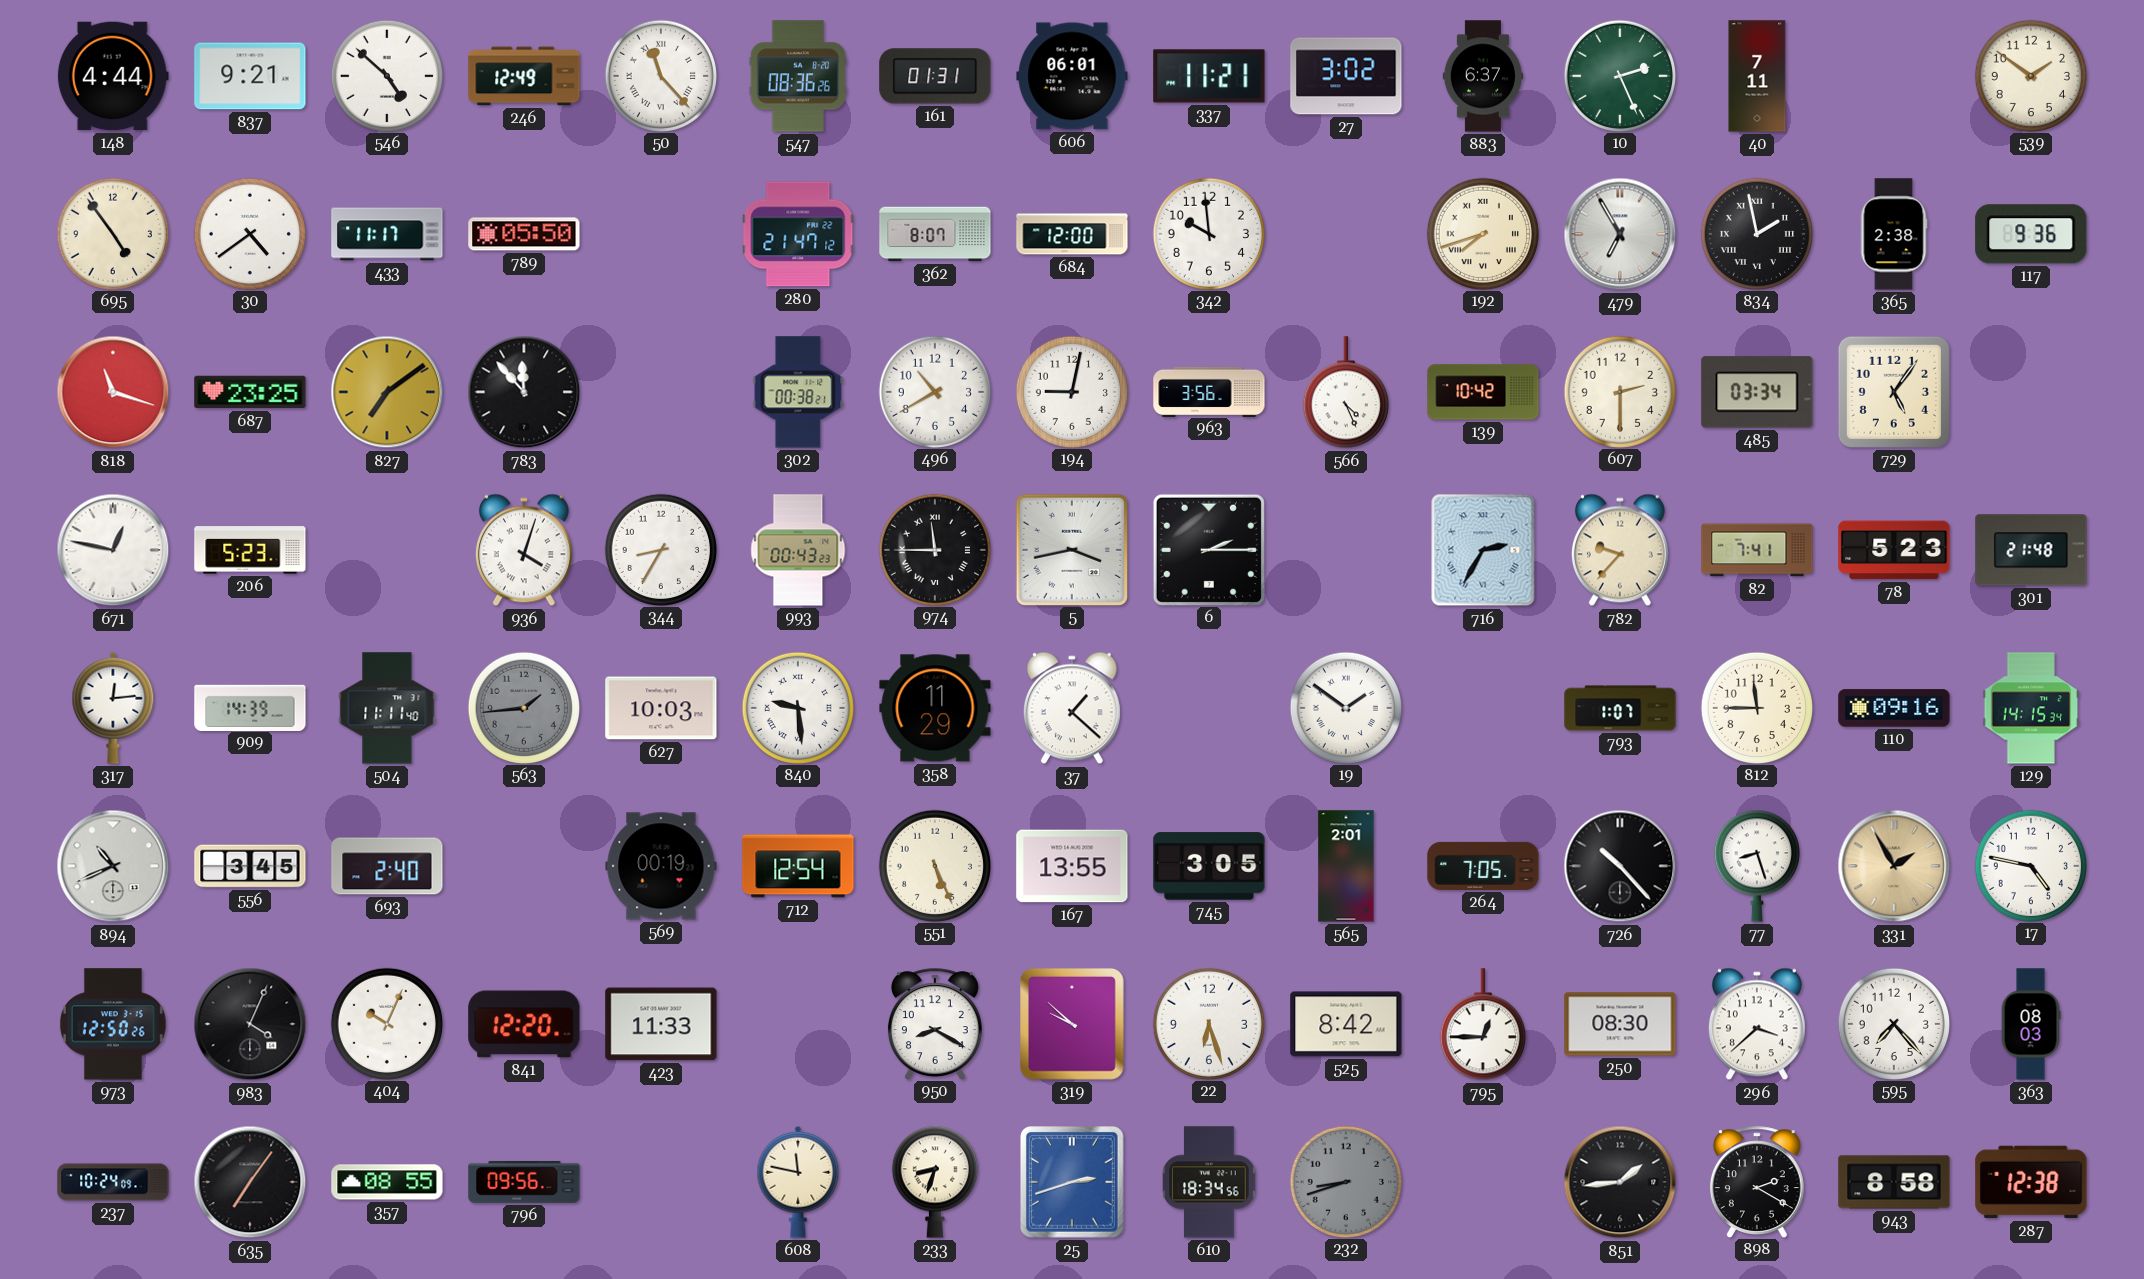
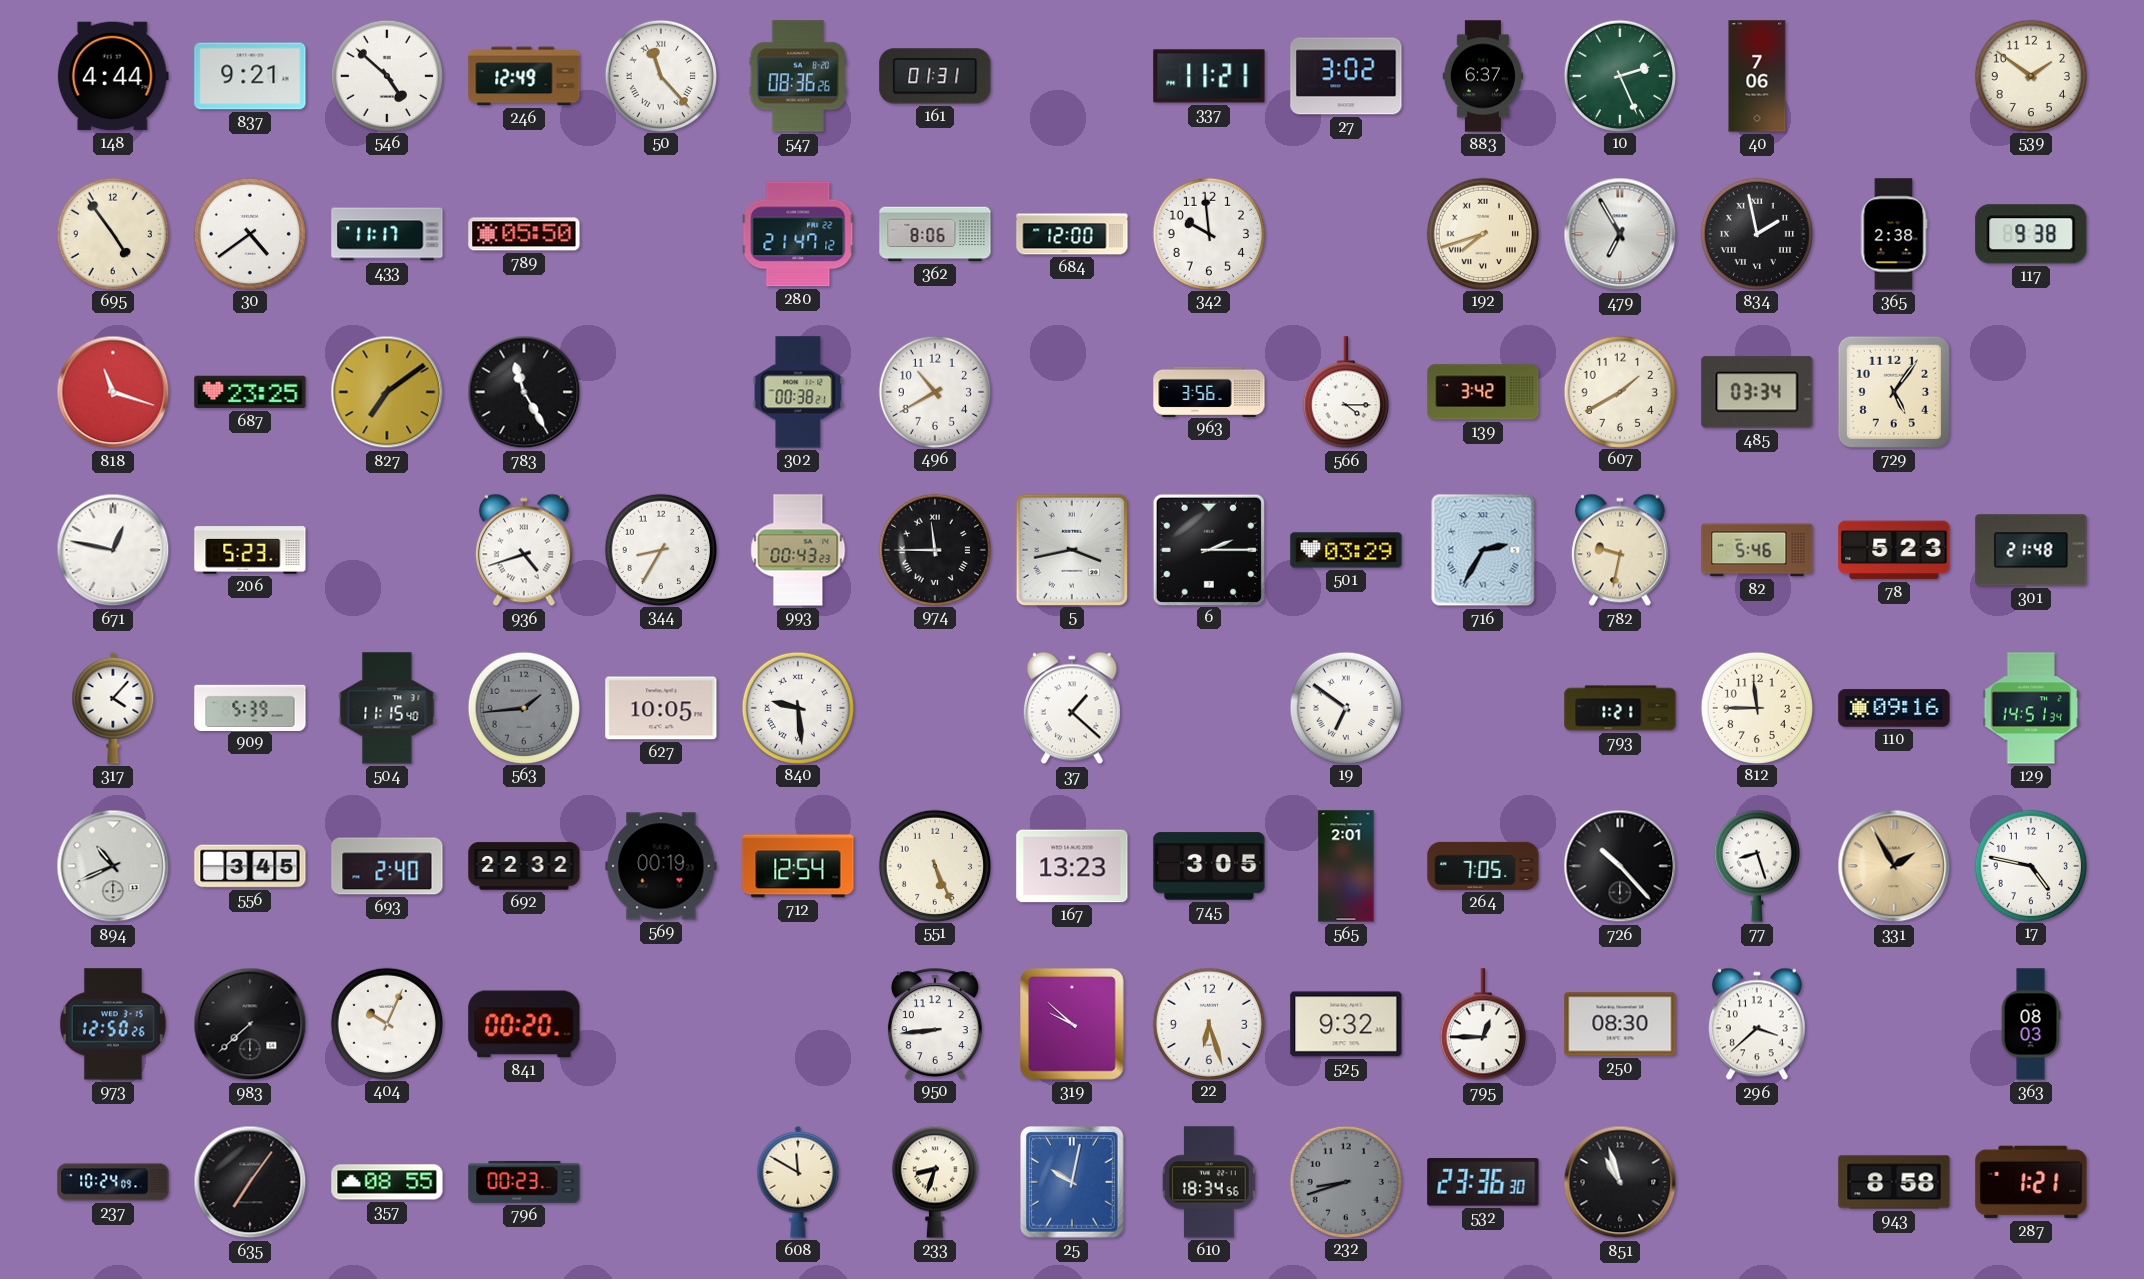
606: 06:01 -> none (1072, 76)
40: 7:11 -> 7:06 (1757, 76)
362: 8:07 -> 8:06 (935, 234)
117: 9:36 -> 9:38 (2031, 234)
783: 11:53 -> 11:25 (524, 392)
194: 9:02 -> none (1071, 391)
566: 4:26 -> 4:15 (1346, 393)
139: 10:42 -> 3:42 (1483, 392)
607: 2:30 -> 1:40 (1619, 391)
936: 4:03 -> 4:42 (524, 550)
501: none -> 03:29 (1346, 550)
782: 9:37 -> 9:32 (1620, 550)
82: 7:41 -> 5:46 (1757, 550)
317: 12:14 -> 4:07 (113, 708)
909: 14:39 -> 5:39 (250, 707)
504: 11:11 -> 11:15 (387, 708)
627: 10:03 -> 10:05 (661, 708)
358: 11:29 -> none (935, 708)
19: 1:51 -> 6:51 (1345, 707)
793: 1:07 -> 1:21 (1620, 708)
129: 14:15 -> 14:51 (2031, 708)
692: none -> 22:32 (524, 866)
167: 13:55 -> 13:23 (1072, 866)
983: 4:04 -> 7:38 (250, 1024)
841: 12:20 -> 00:20 (524, 1024)
423: 11:33 -> none (661, 1024)
950: 8:20 -> 8:44 (935, 1024)
525: 8:42 -> 9:32 (1346, 1024)
595: 7:23 -> none (1893, 1023)
796: 09:56 -> 00:23 (524, 1182)
608: 11:47 -> 11:50 (798, 1182)
25: 2:42 -> 10:02 (1073, 1183)
532: none -> 23:36 (1483, 1182)
851: 1:44 -> 10:57 (1620, 1182)
898: 2:20 -> none (1757, 1182)
287: 12:38 -> 1:21 (2031, 1182)
